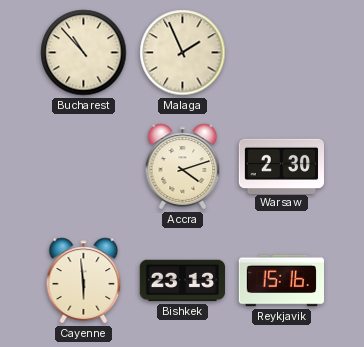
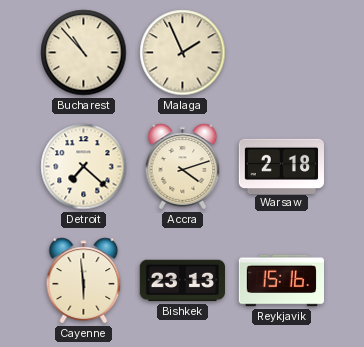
Detroit: none -> 7:22 (84, 167)
Warsaw: 2:30 -> 2:18 (281, 166)
